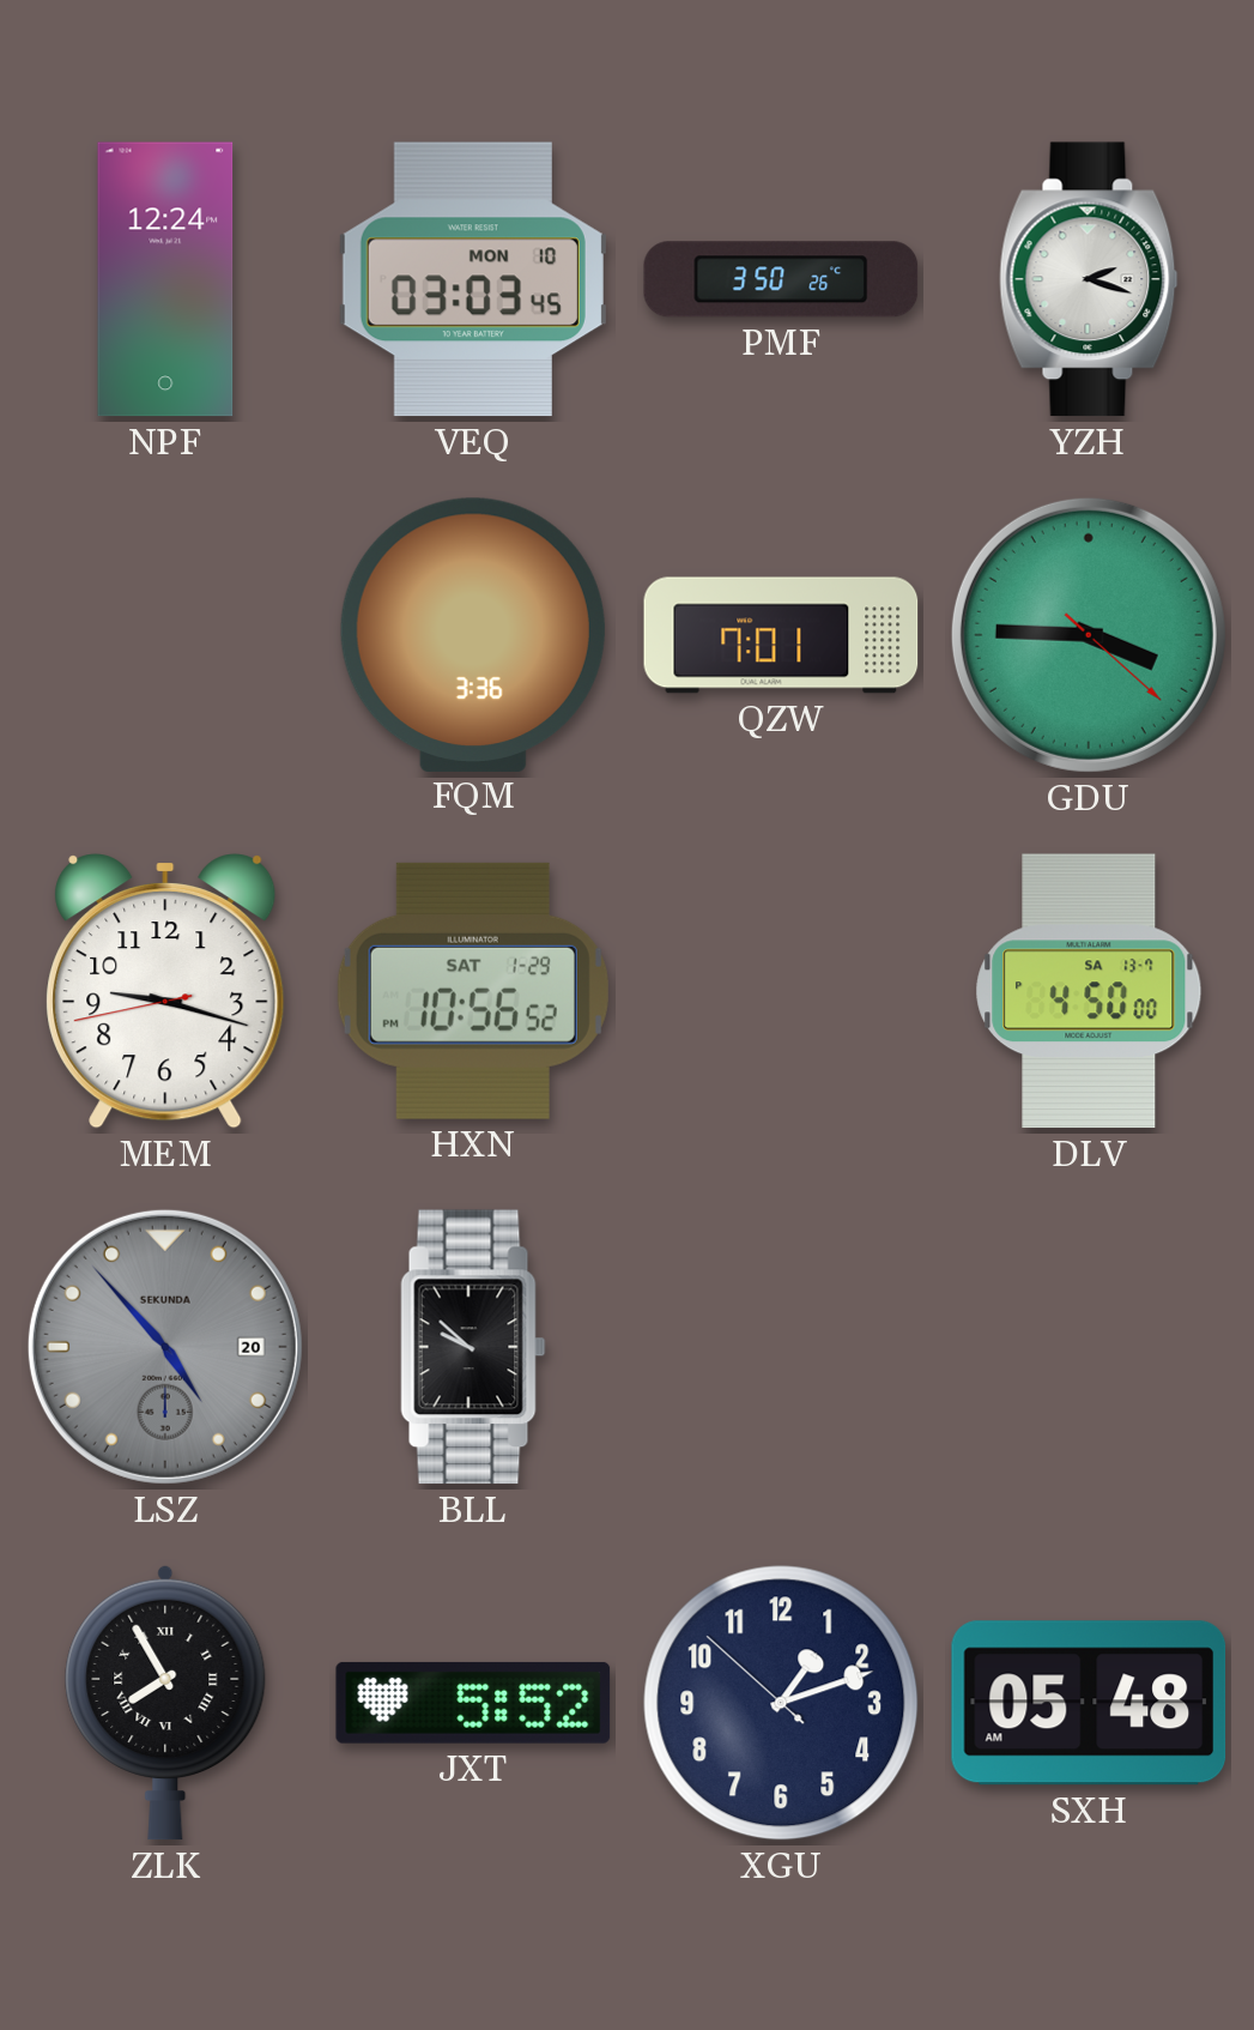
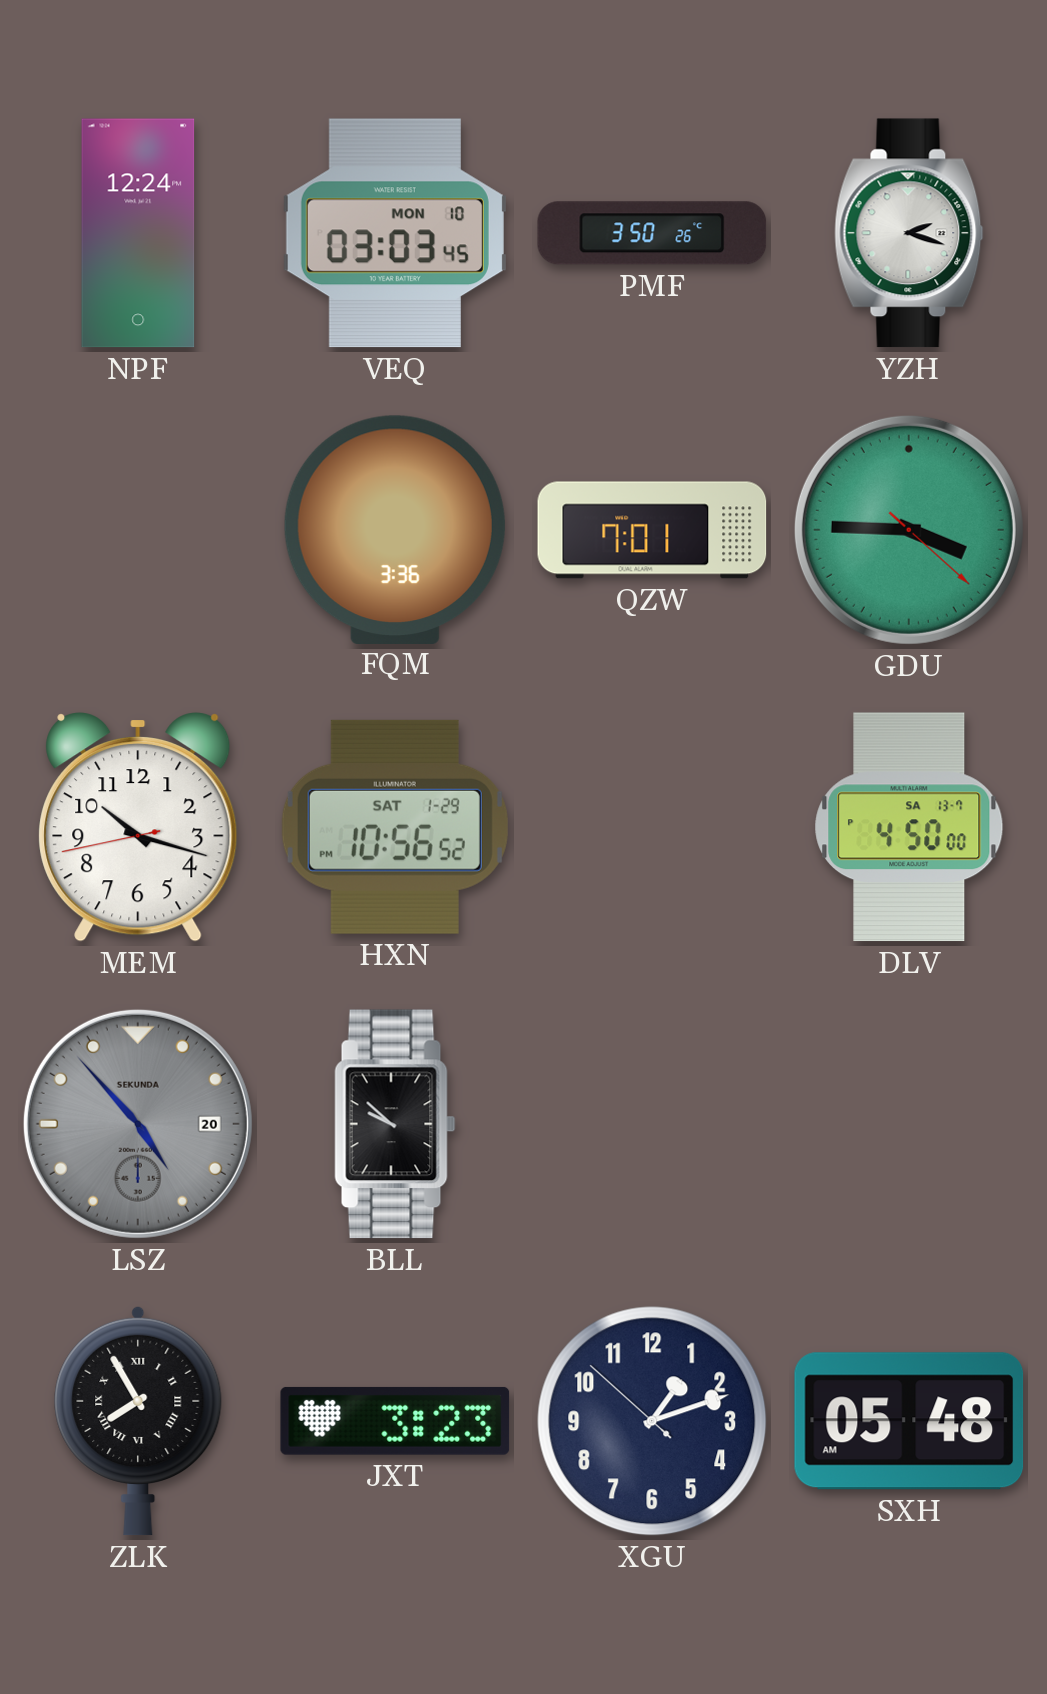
MEM: 9:17 -> 10:17 (138, 827)
JXT: 5:52 -> 3:23 (395, 1421)
